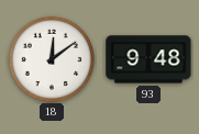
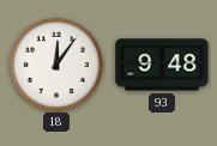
18: 12:09 -> 12:06 (55, 63)
